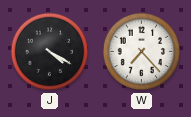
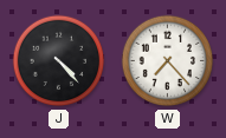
J: 4:20 -> 4:23 (59, 61)
